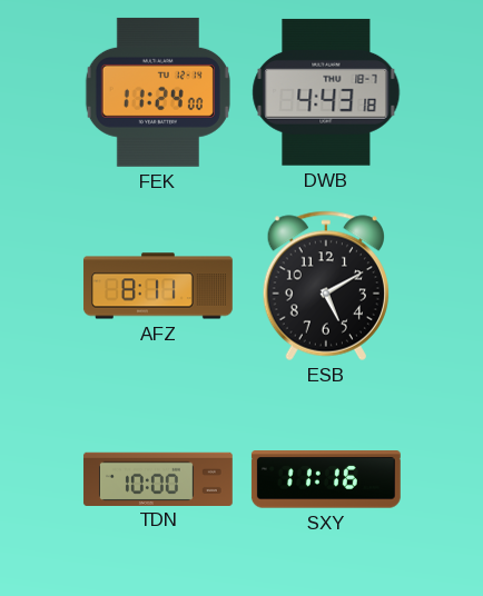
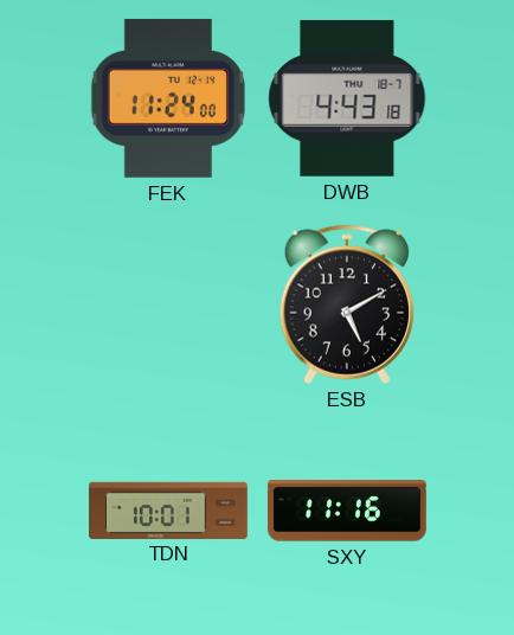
AFZ: 8:11 -> none (158, 286)
TDN: 10:00 -> 10:01 (168, 509)
